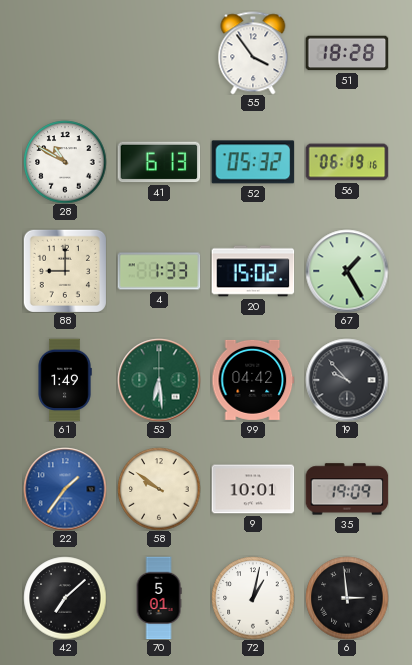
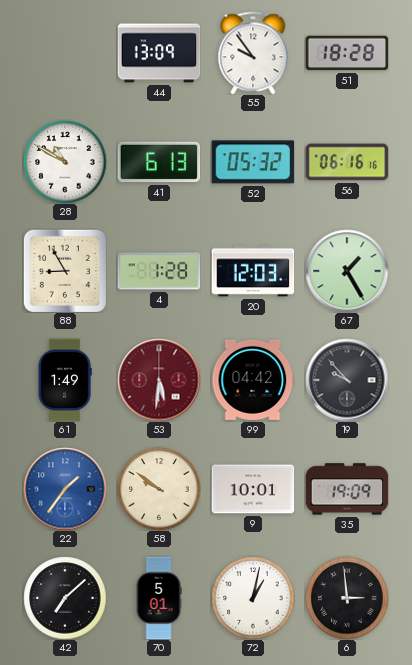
44: none -> 13:09 (159, 53)
55: 3:54 -> 9:54 (253, 53)
56: 06:19 -> 06:16 (347, 162)
88: 9:00 -> 8:55 (65, 271)
4: 1:33 -> 1:28 (159, 271)
20: 15:02 -> 12:03 (253, 271)
53: 6:29 -> 5:31 (159, 380)
53 dial: green -> burgundy (159, 380)
